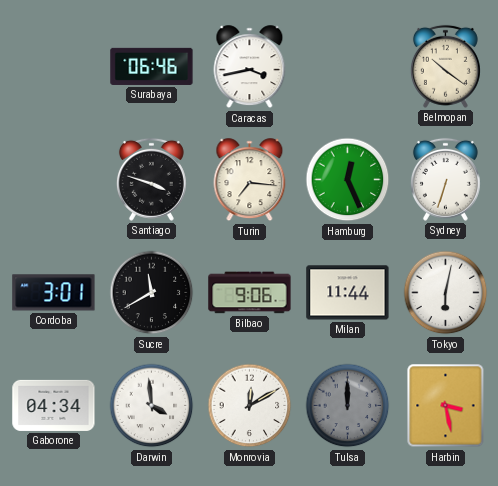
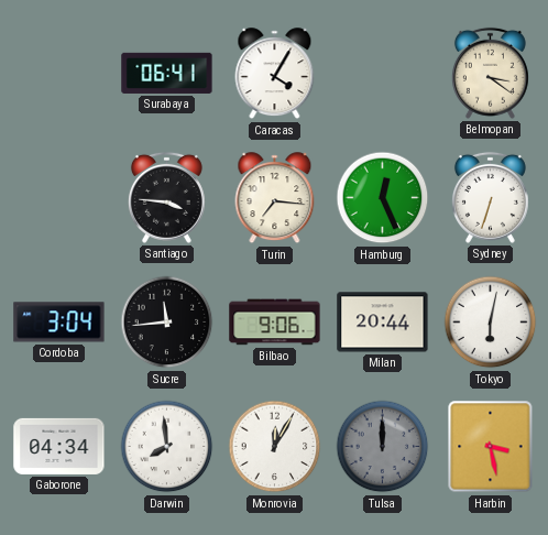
Surabaya: 06:46 -> 06:41 (167, 73)
Caracas: 3:43 -> 4:05 (275, 74)
Belmopan: 10:21 -> 3:21 (490, 73)
Santiago: 3:48 -> 3:46 (166, 197)
Cordoba: 3:01 -> 3:04 (59, 323)
Sucre: 11:40 -> 11:44 (167, 323)
Milan: 11:44 -> 20:44 (383, 323)
Darwin: 3:59 -> 7:59 (167, 447)
Monrovia: 12:10 -> 12:05 (275, 447)
